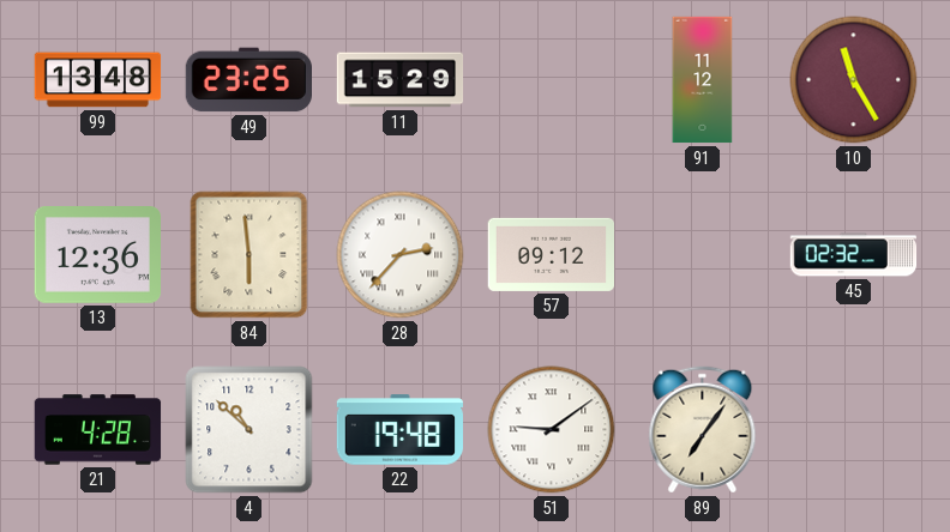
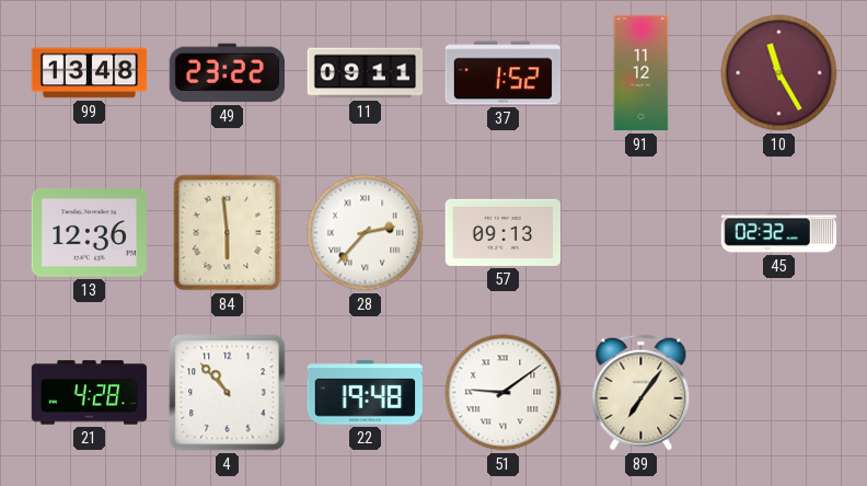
49: 23:25 -> 23:22 (227, 73)
11: 15:29 -> 09:11 (366, 73)
37: none -> 1:52 (502, 73)
57: 09:12 -> 09:13 (502, 232)
4: 10:52 -> 10:53 (228, 393)
